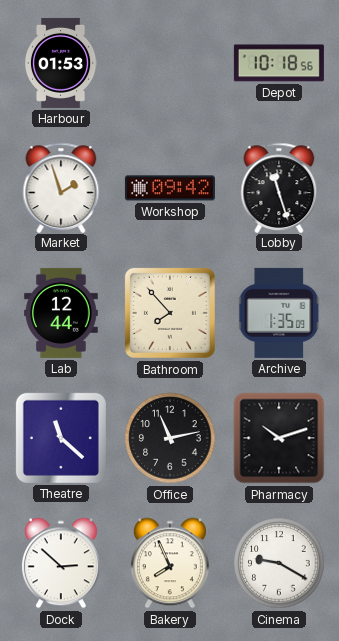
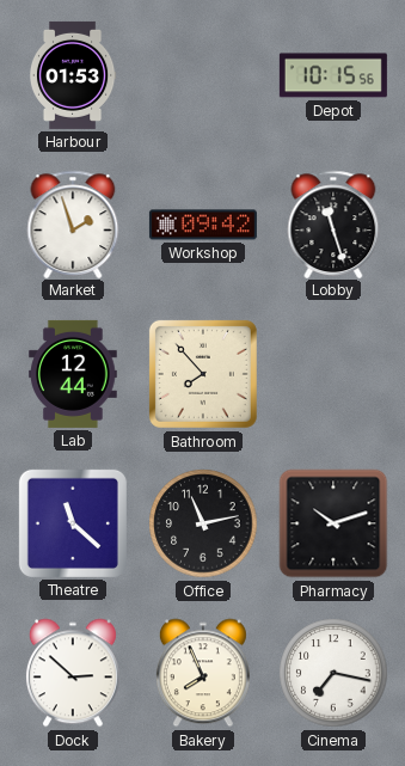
Depot: 10:18 -> 10:15 (333, 75)
Archive: 1:35 -> none (280, 313)
Cinema: 9:20 -> 7:17 (333, 673)
